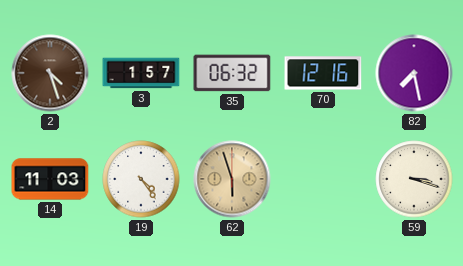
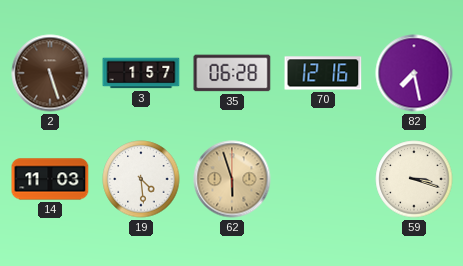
2: 4:27 -> 5:27 (50, 73)
35: 06:32 -> 06:28 (232, 73)
19: 4:24 -> 4:29 (141, 179)
